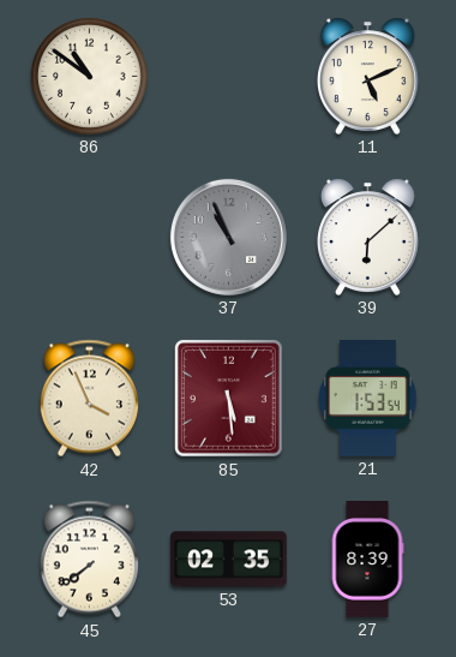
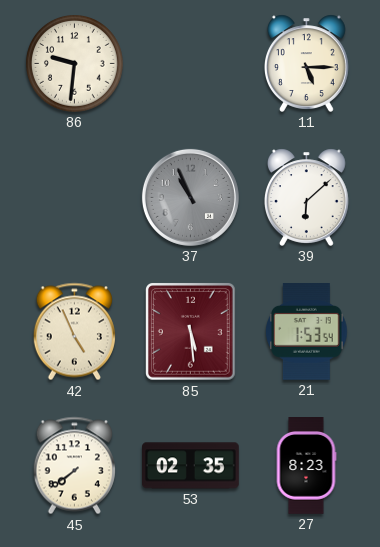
86: 10:51 -> 9:31 (75, 64)
11: 5:11 -> 5:15 (306, 63)
42: 3:56 -> 4:56 (74, 332)
27: 8:39 -> 8:23 (306, 466)
